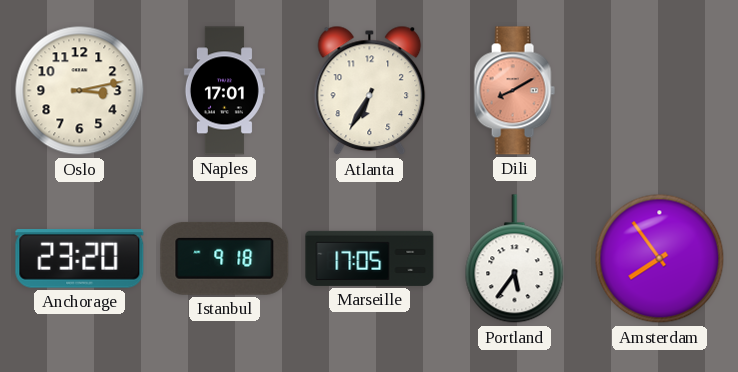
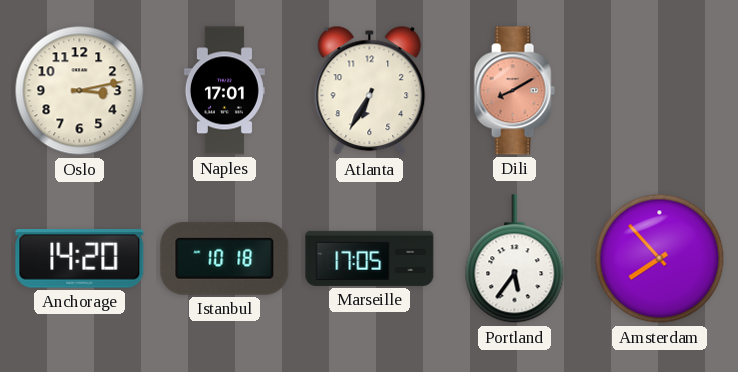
Anchorage: 23:20 -> 14:20 (80, 259)
Istanbul: 9:18 -> 10:18 (225, 258)
Amsterdam: 7:54 -> 7:53 (660, 259)
